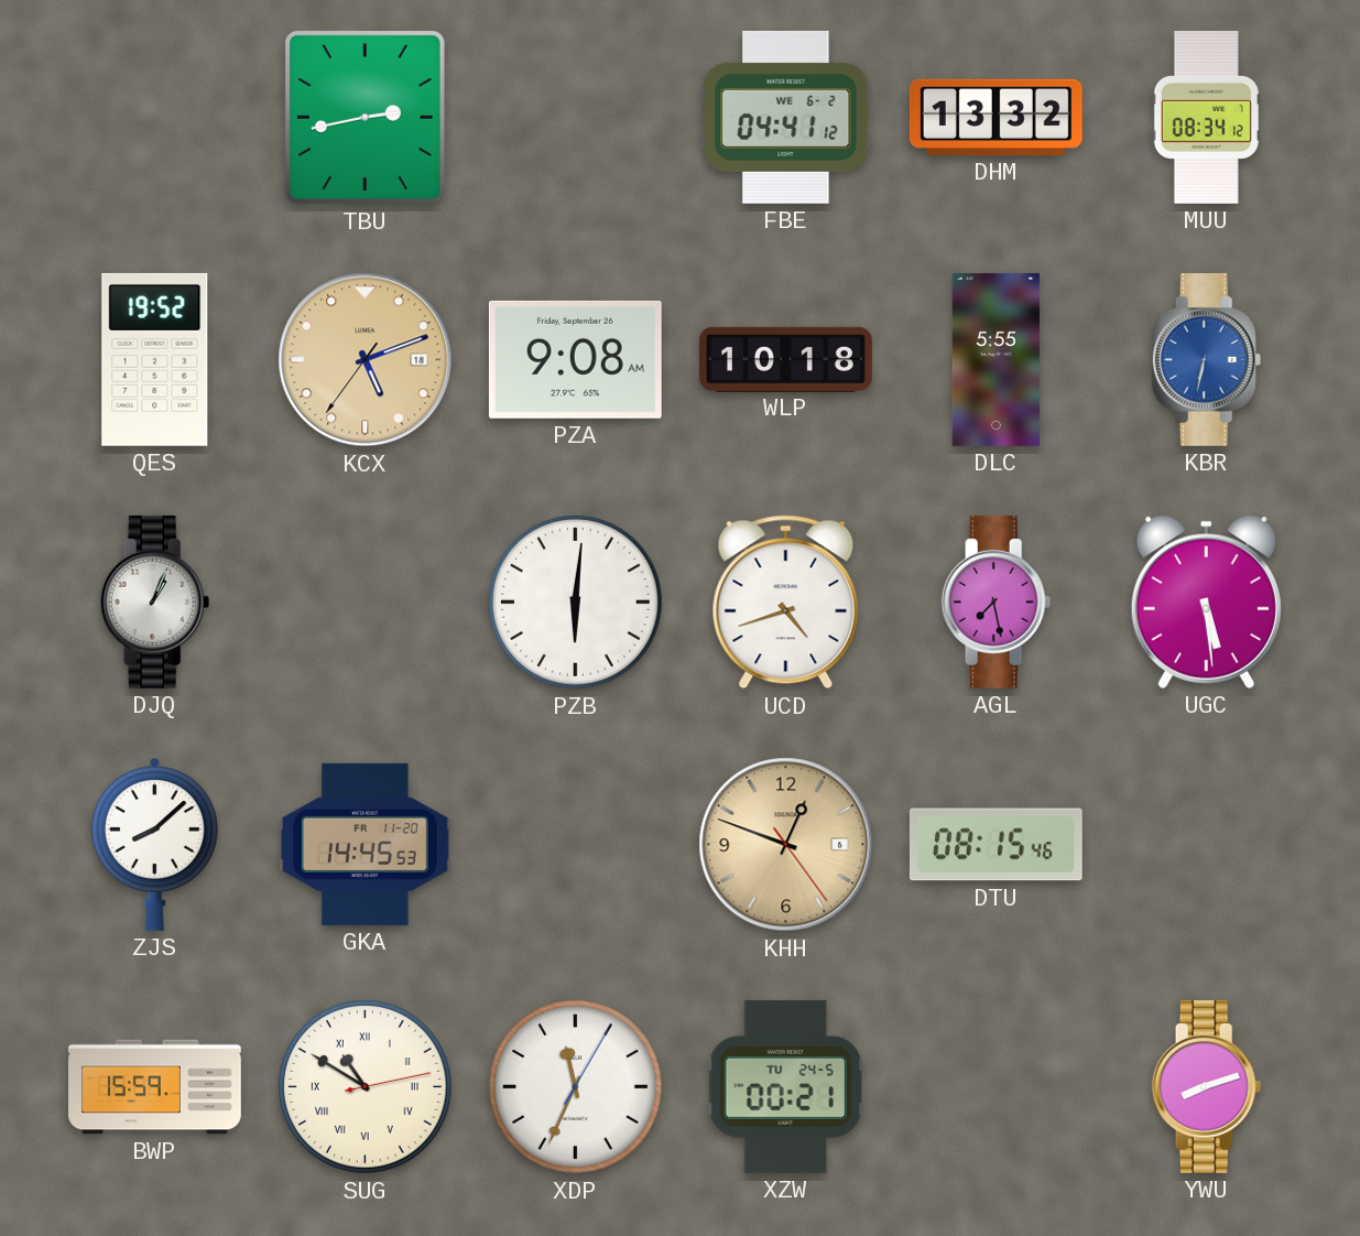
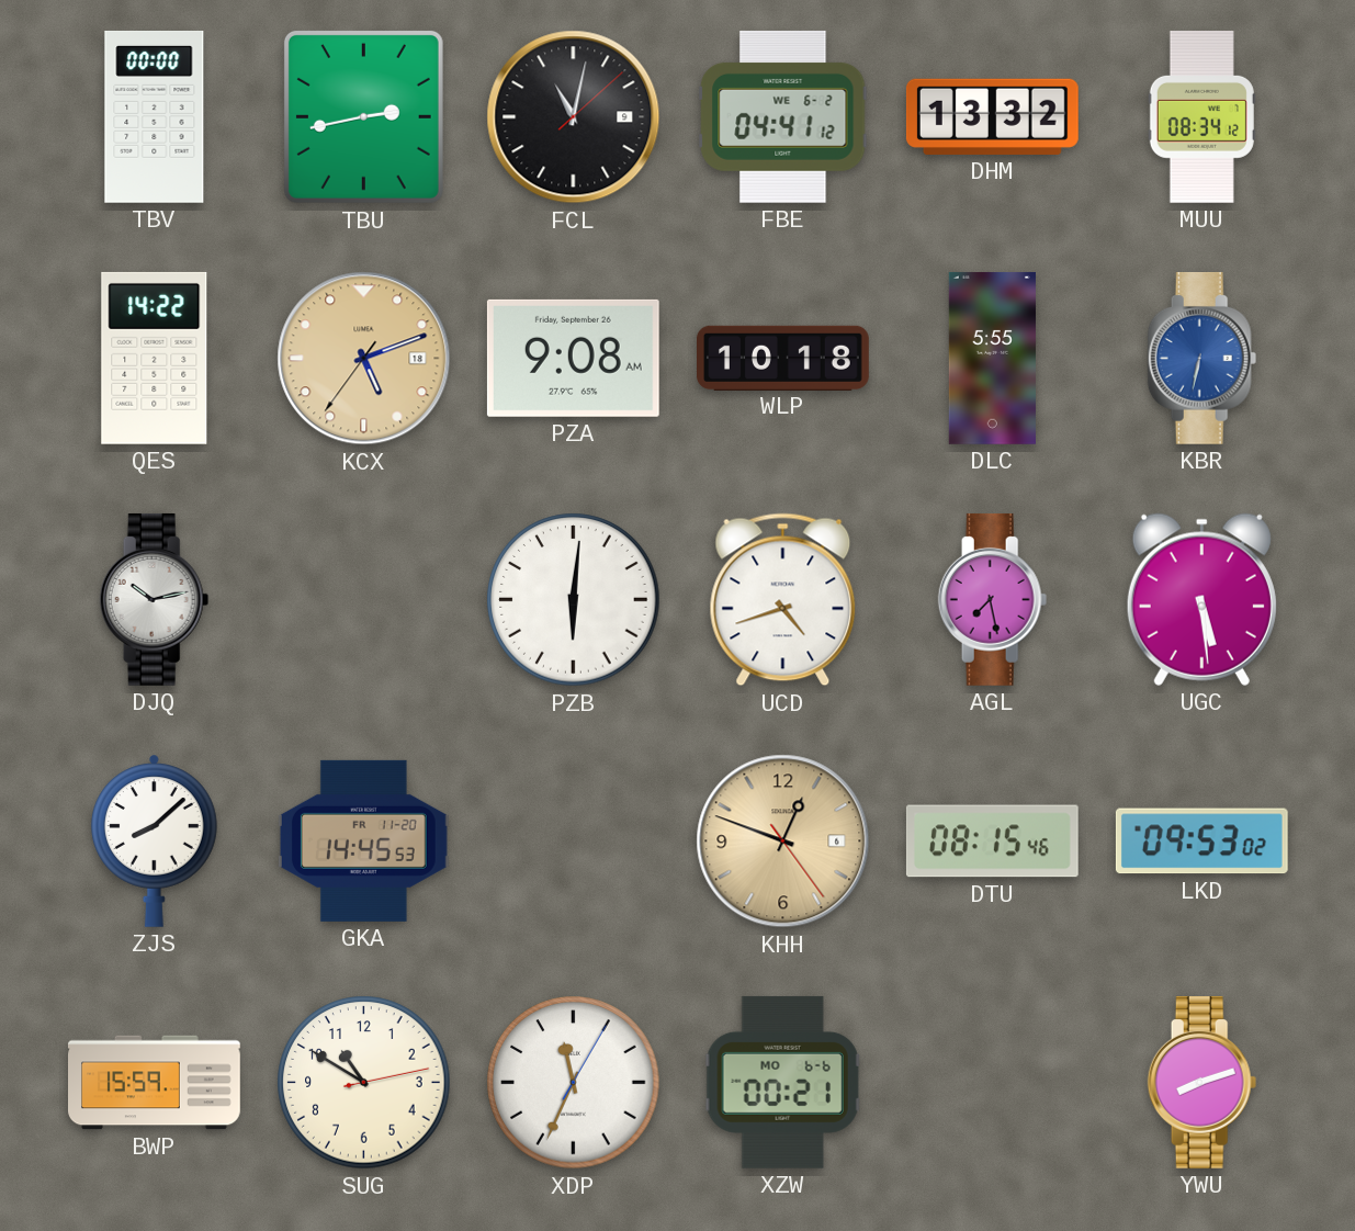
TBV: none -> 00:00 (155, 116)
FCL: none -> 11:02 (574, 117)
QES: 19:52 -> 14:22 (155, 358)
DJQ: 1:04 -> 10:13 (155, 599)
LKD: none -> 09:53 (1201, 842)
SUG numerals: Roman -> Arabic (364, 1083)
XZW date: TU 24-5 -> MO 6-6 (783, 1082)
